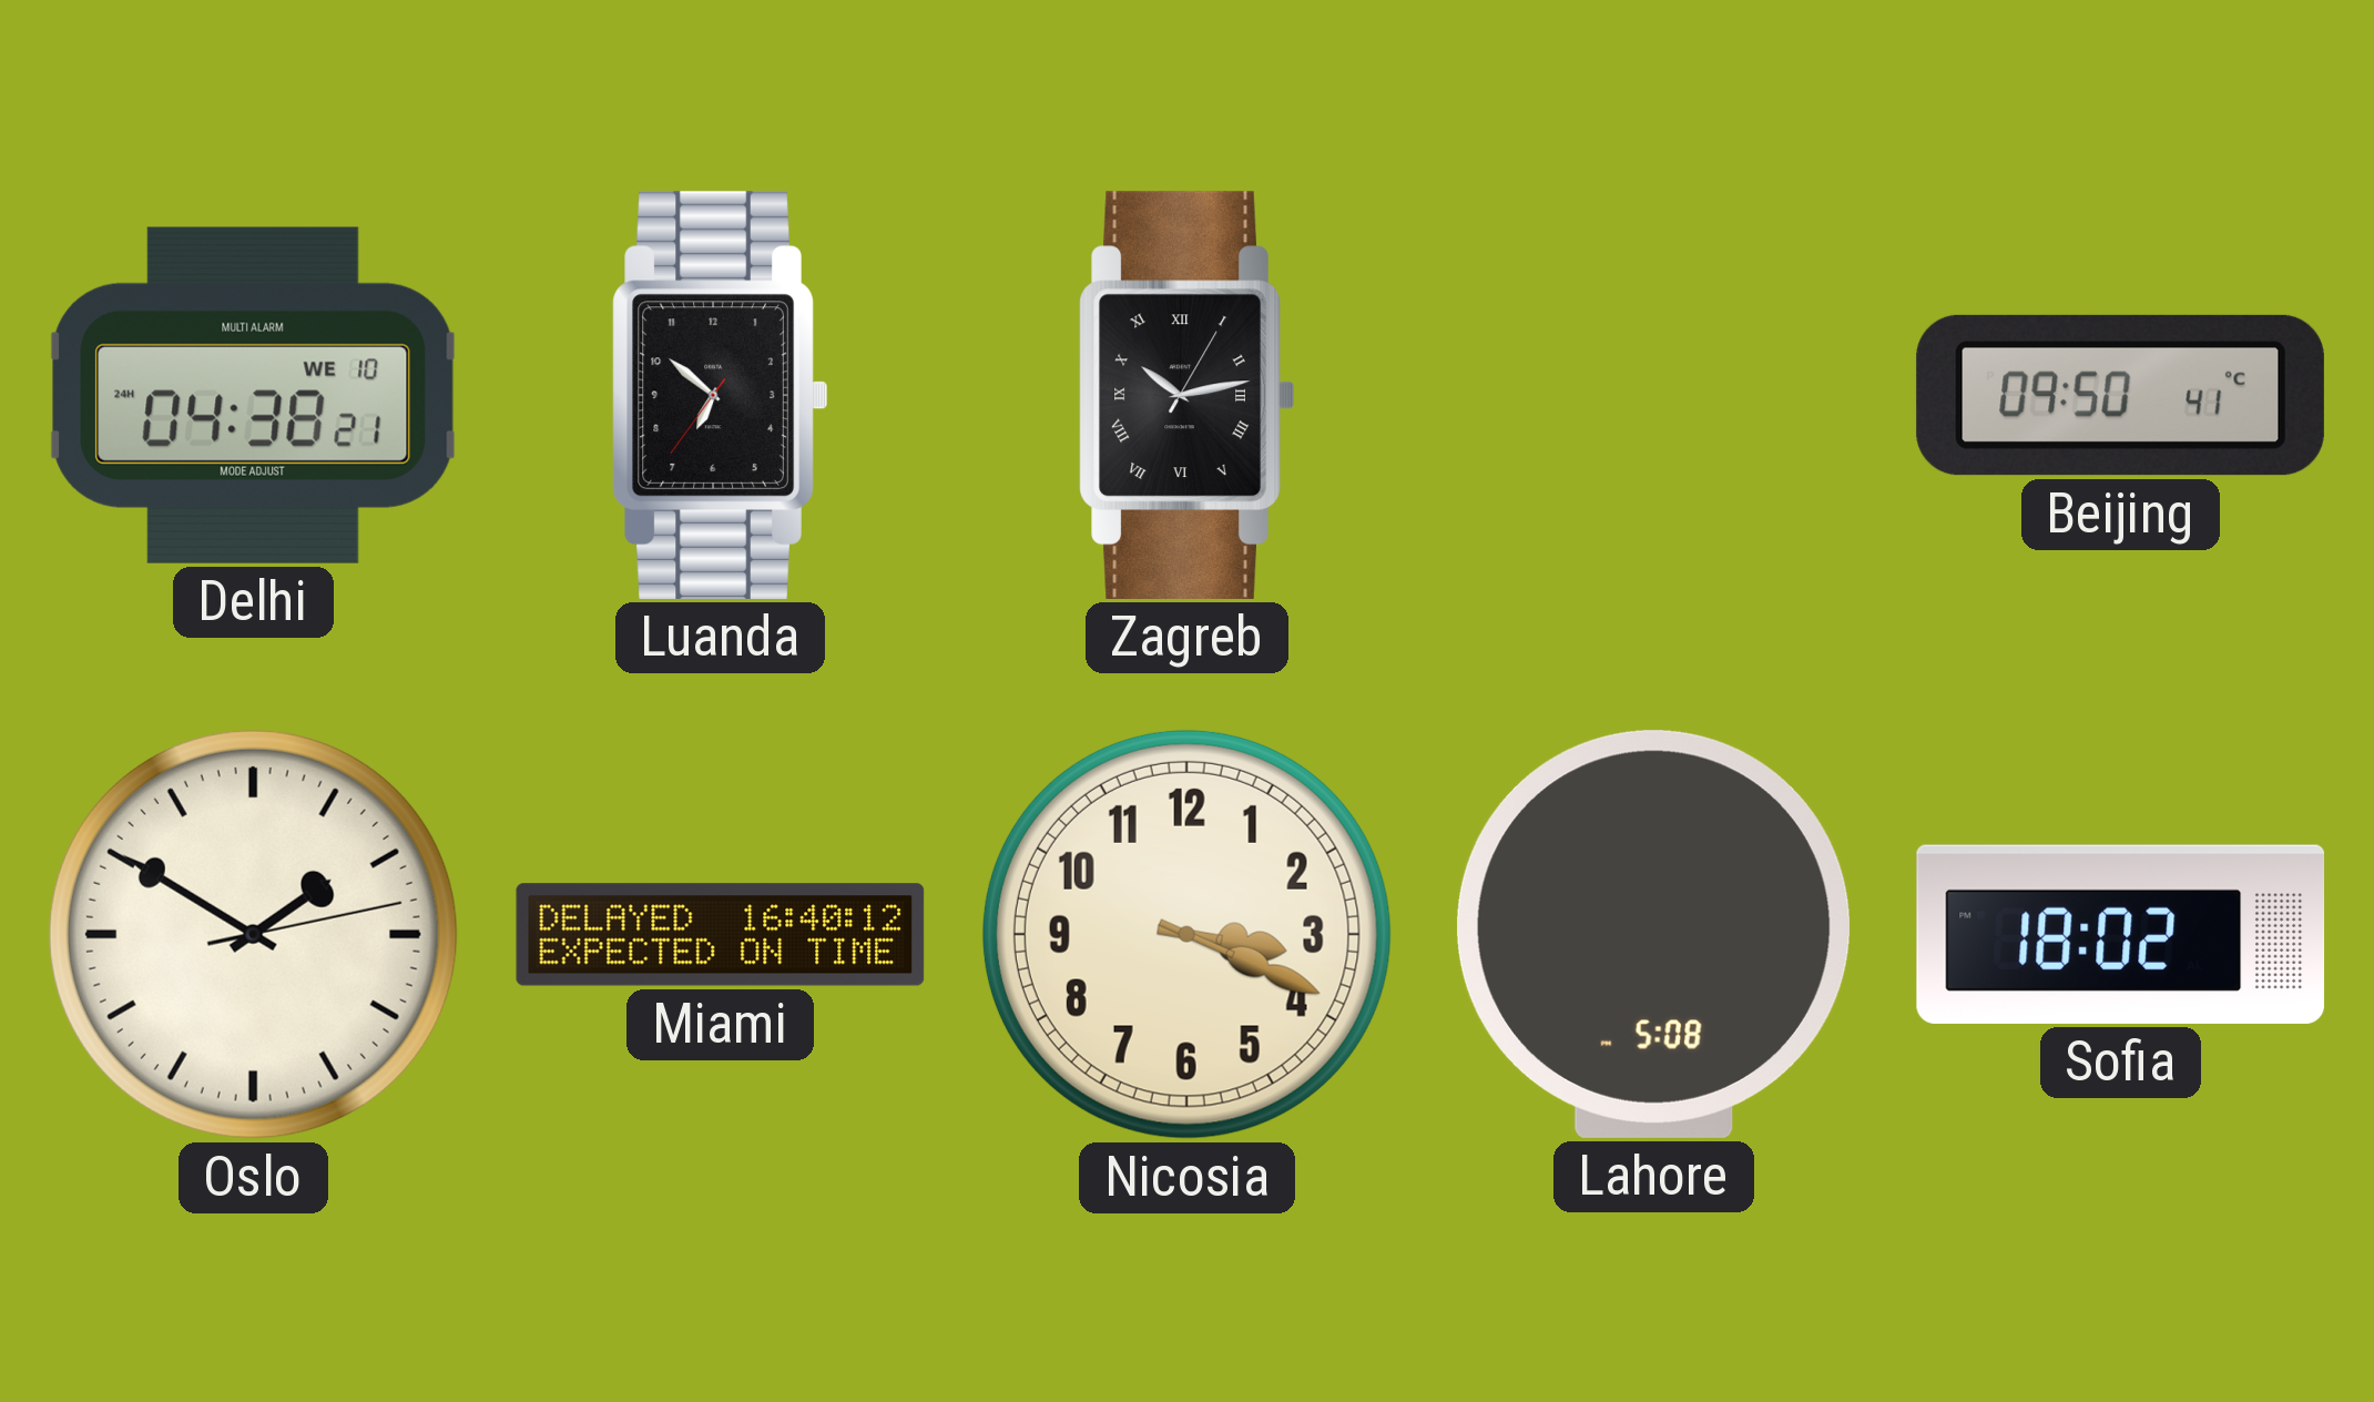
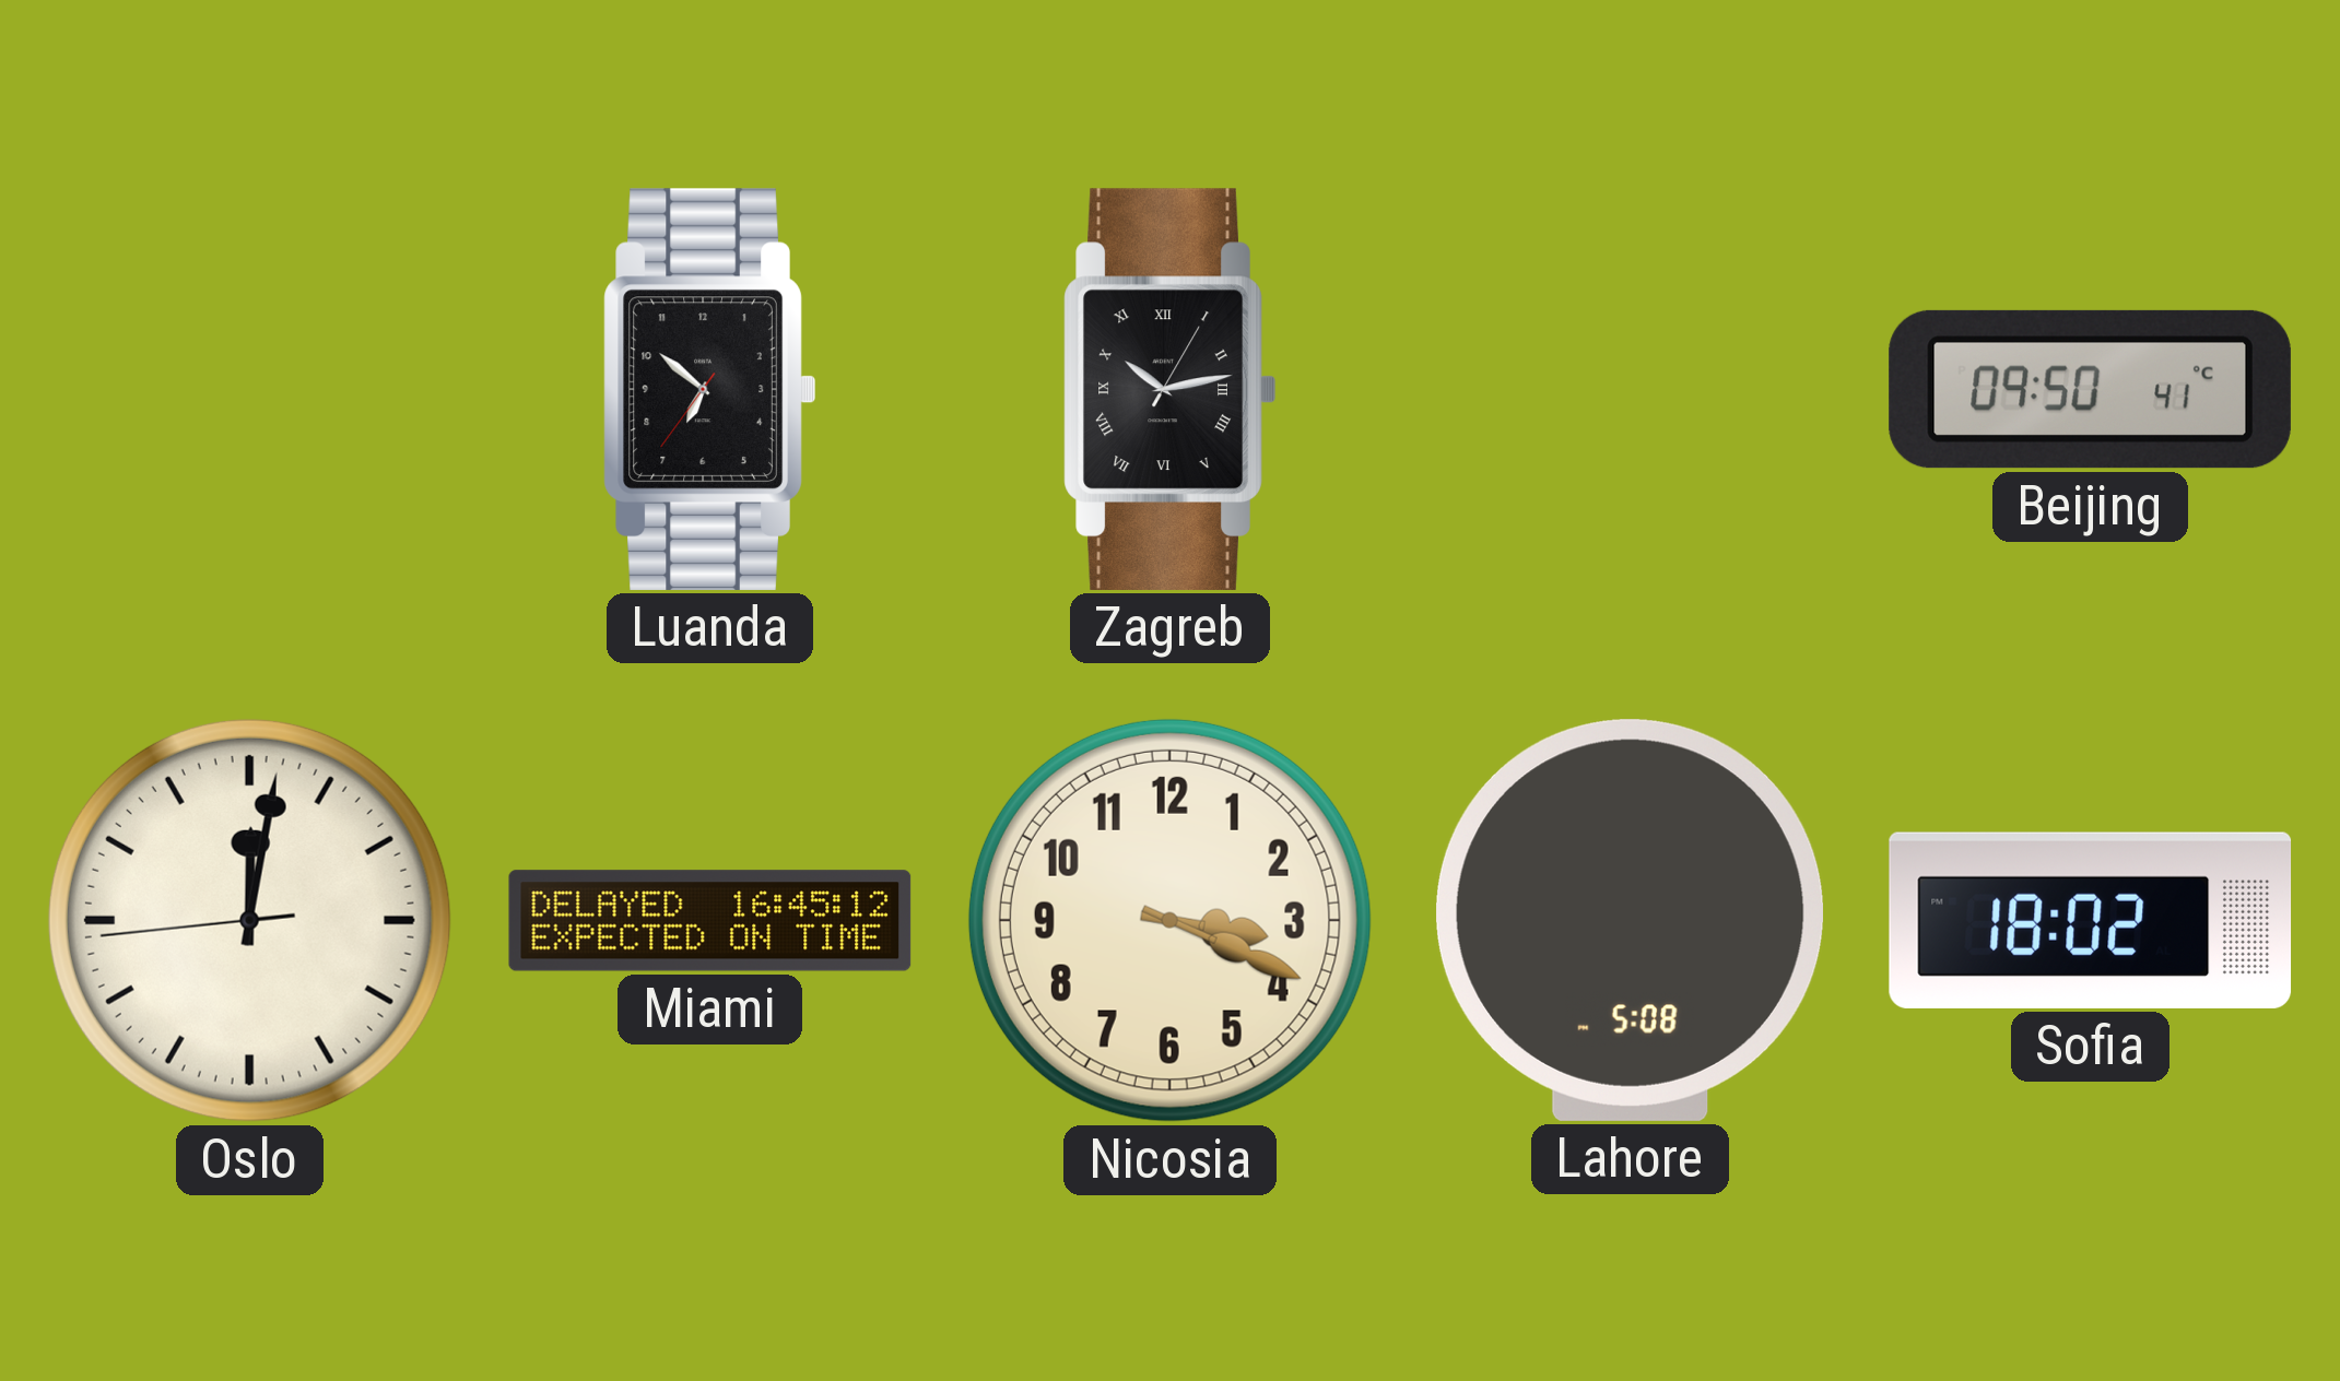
Delhi: 04:38 -> none (254, 395)
Oslo: 1:50 -> 12:01 (249, 920)
Miami: 16:40 -> 16:45 (710, 921)
